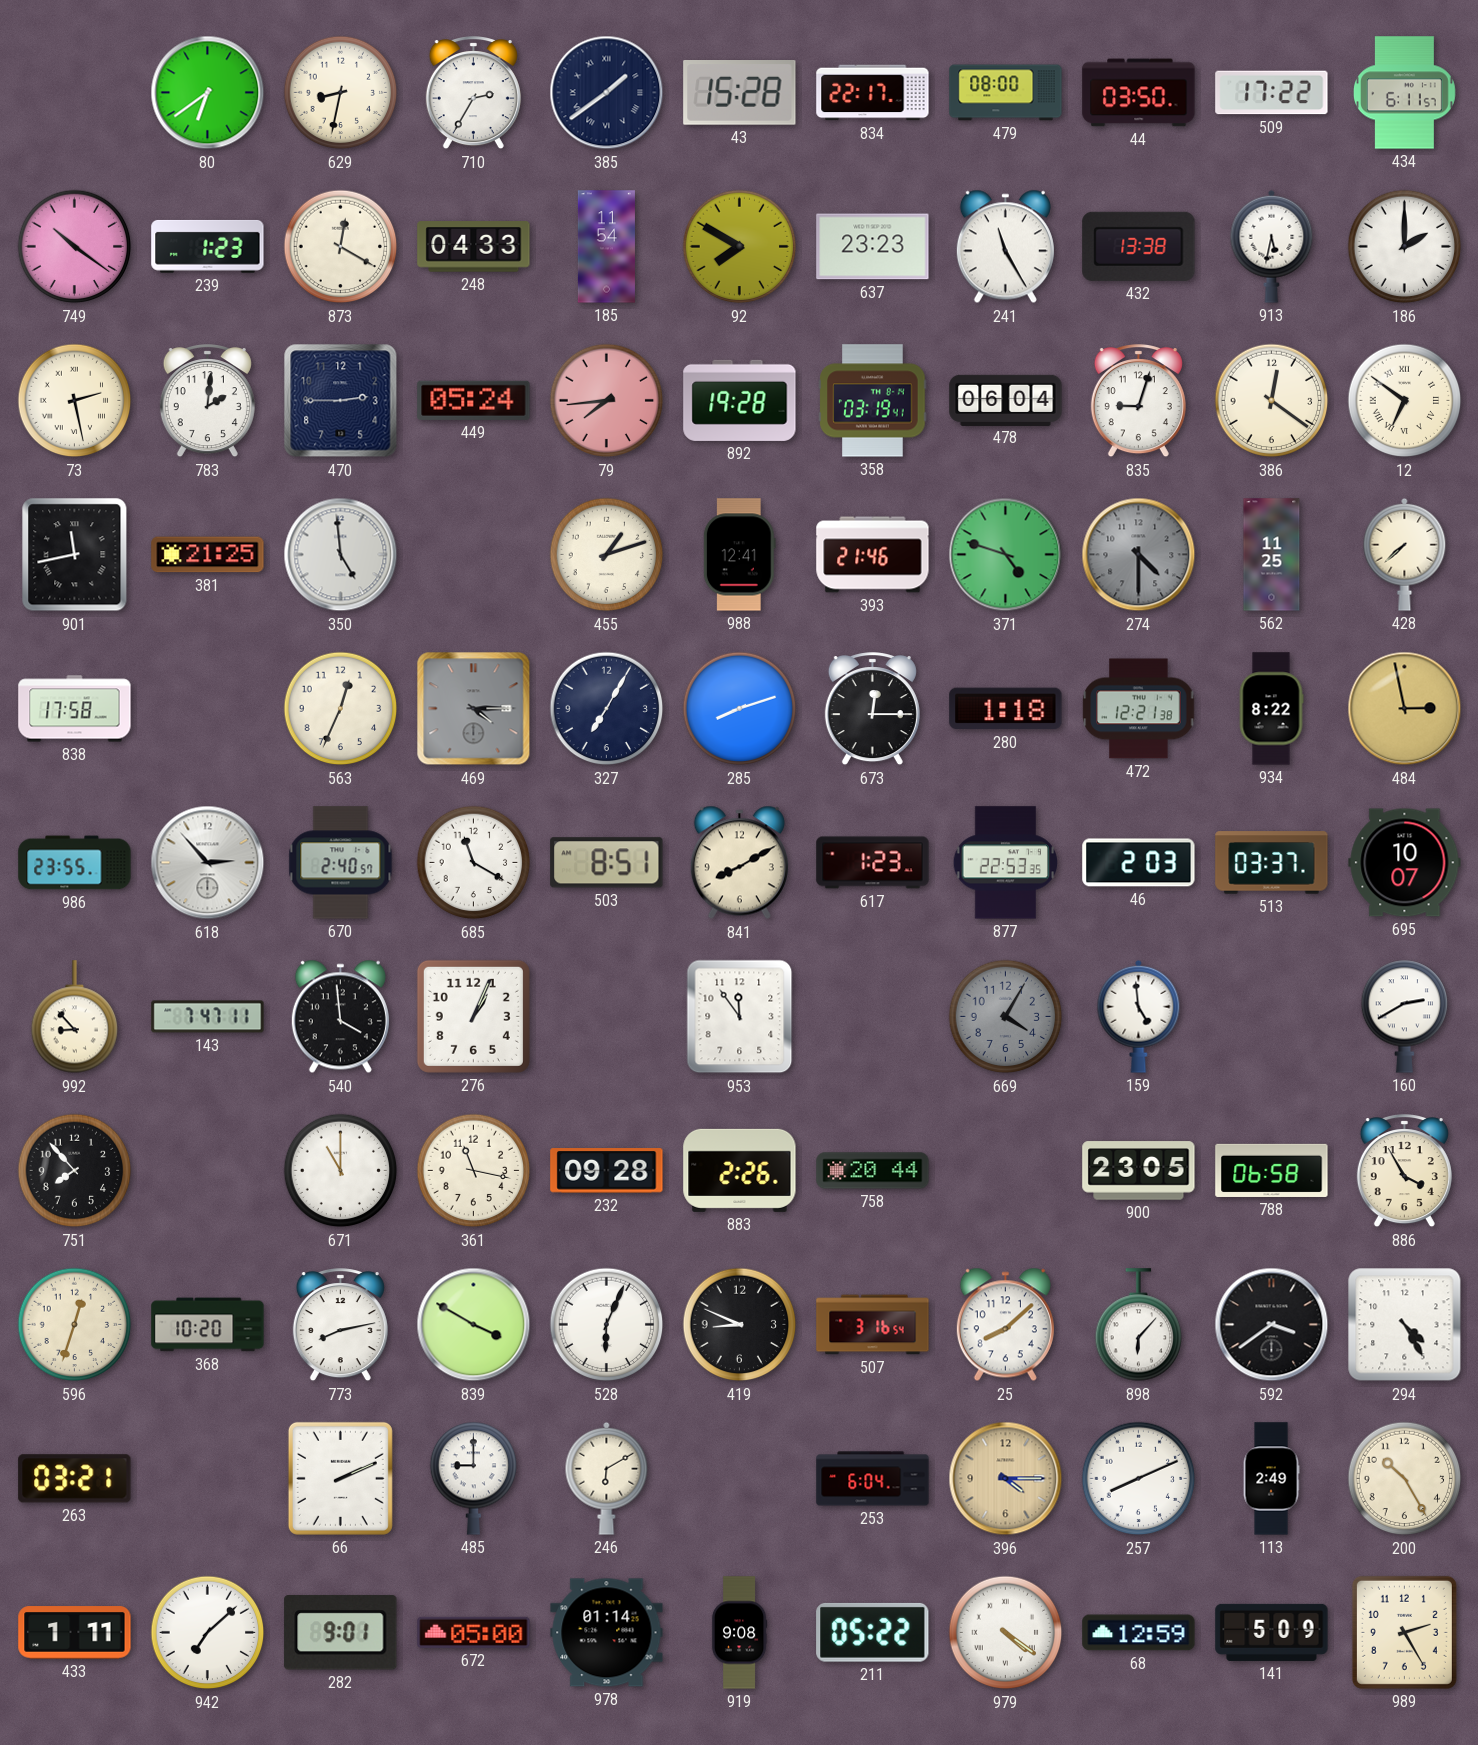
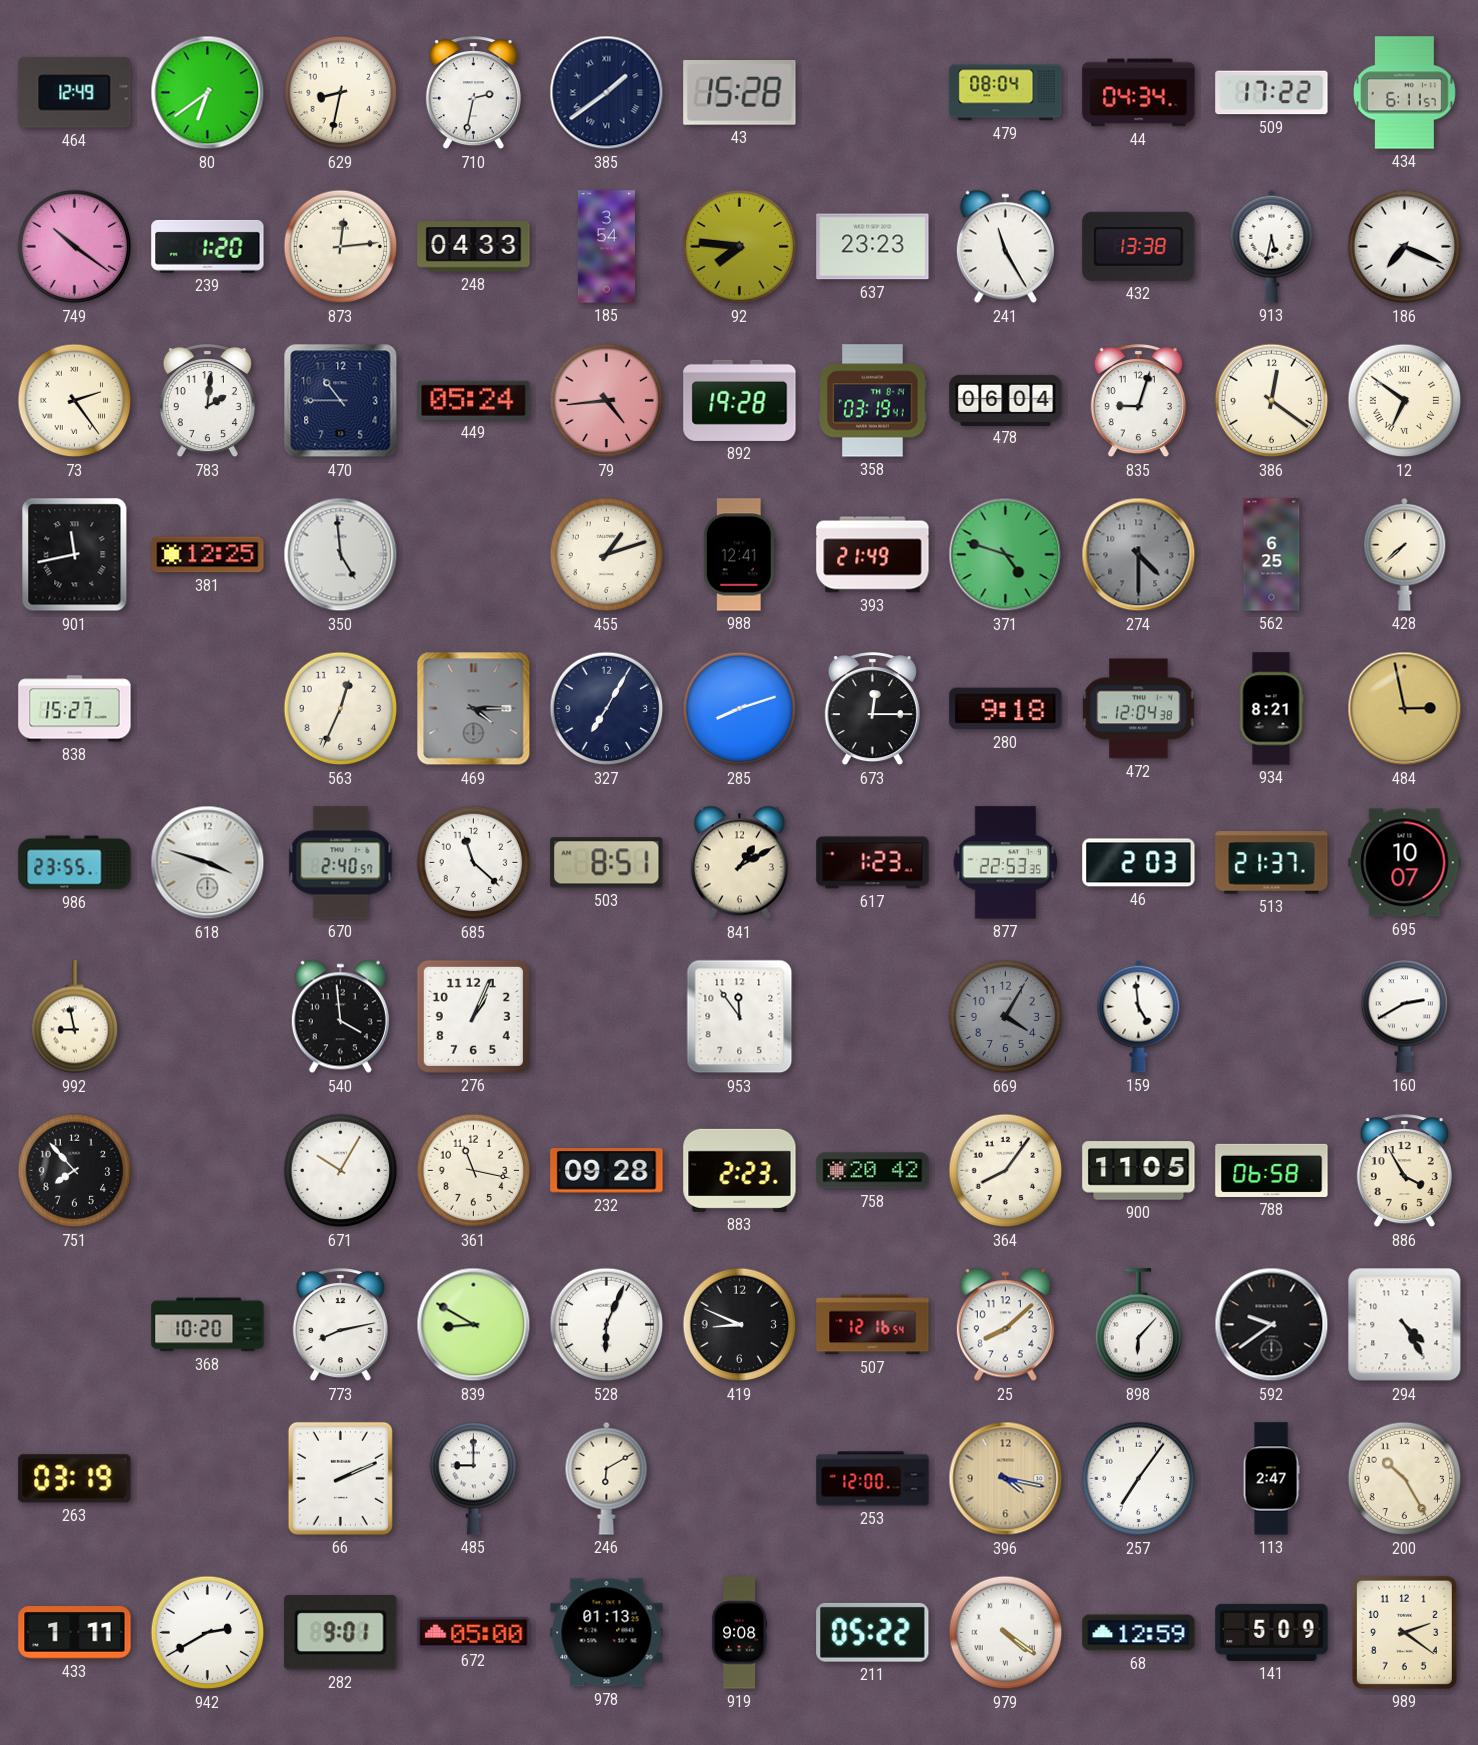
464: none -> 12:49 (75, 93)
710: 2:35 -> 2:32 (473, 93)
834: 22:17 -> none (873, 93)
479: 08:00 -> 08:04 (1006, 93)
44: 03:50 -> 04:34 (1139, 93)
239: 1:23 -> 1:20 (208, 246)
873: 12:20 -> 12:14 (341, 247)
185: 11:54 -> 3:54 (606, 247)
92: 7:50 -> 7:46 (740, 247)
186: 2:00 -> 7:19 (1405, 247)
73: 2:28 -> 2:24 (75, 401)
470: 2:45 -> 10:45 (341, 401)
79: 7:44 -> 4:44 (607, 401)
381: 21:25 -> 12:25 (208, 555)
393: 21:46 -> 21:49 (873, 555)
562: 11:25 -> 6:25 (1272, 555)
838: 17:58 -> 15:27 (75, 709)
280: 1:18 -> 9:18 (1006, 709)
472: 12:21 -> 12:04 (1139, 709)
934: 8:22 -> 8:21 (1271, 709)
618: 2:53 -> 3:48 (208, 863)
685: 11:20 -> 11:22 (474, 863)
841: 8:10 -> 1:10 (739, 863)
513: 03:37 -> 21:37 (1272, 863)
992: 8:53 -> 8:58 (75, 1017)
143: 7:47 -> none (208, 1017)
671: 11:00 -> 10:05 (341, 1171)
883: 2:26 -> 2:23 (740, 1170)
758: 20:44 -> 20:42 (873, 1171)
364: none -> 8:06 (1006, 1171)
900: 23:05 -> 11:05 (1139, 1171)
596: 12:33 -> none (75, 1325)
839: 3:50 -> 8:50 (474, 1325)
507: 3:16 -> 12:16 (873, 1325)
592: 3:39 -> 9:39 (1272, 1325)
263: 03:21 -> 03:19 (75, 1479)
253: 6:04 -> 12:00 (873, 1479)
396: 4:15 -> 4:17 (1006, 1479)
257: 8:11 -> 7:06 (1139, 1479)
113: 2:49 -> 2:47 (1271, 1479)
942: 7:08 -> 2:40 (208, 1633)
978: 01:14 -> 01:13 (607, 1633)
989: 2:25 -> 2:21 (1404, 1632)
